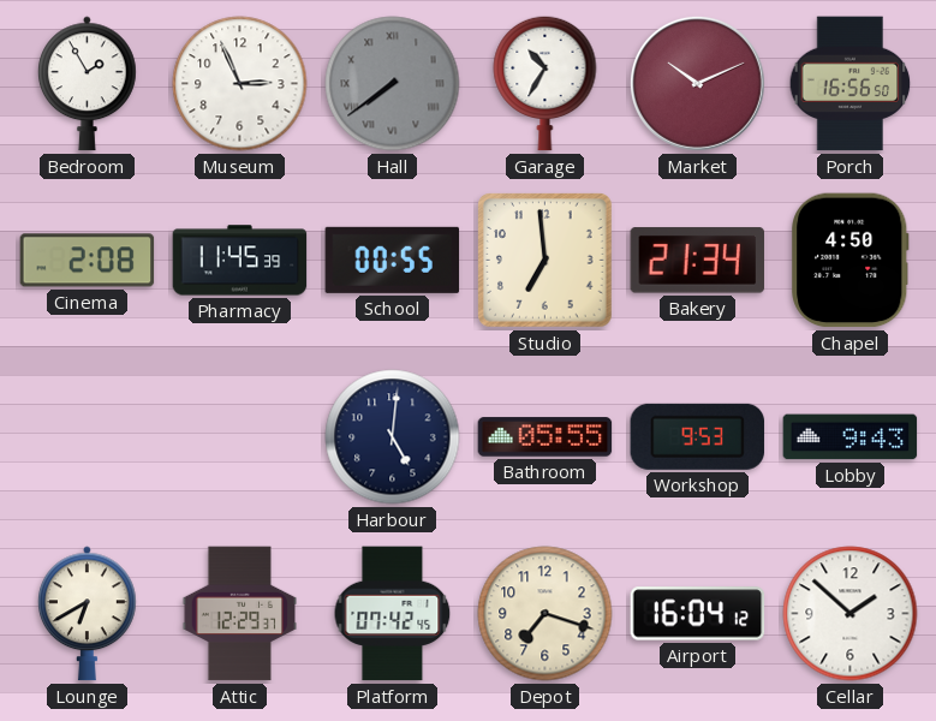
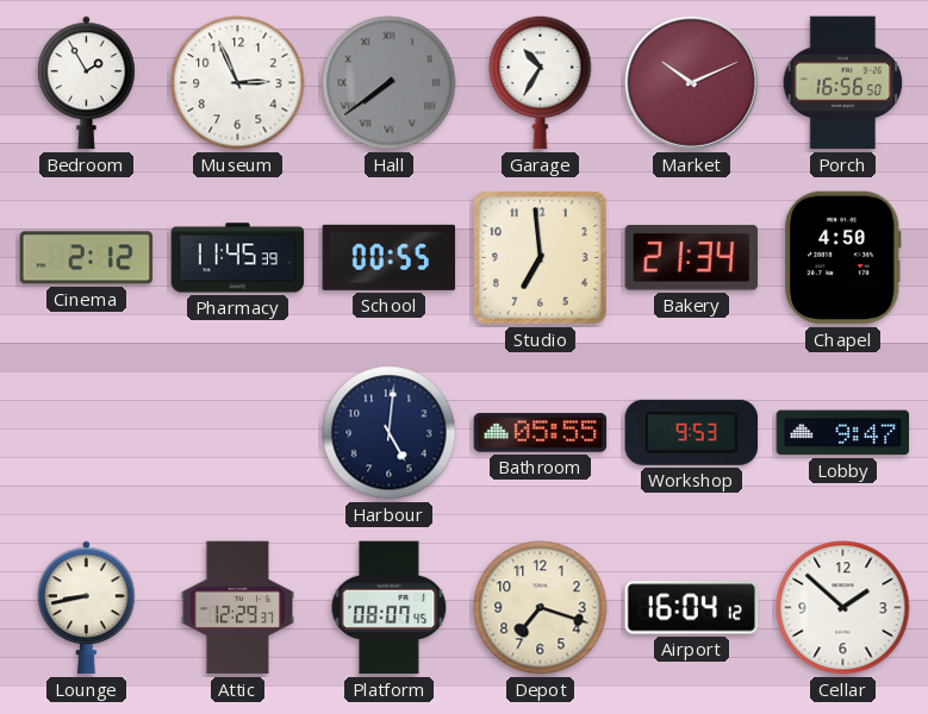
Cinema: 2:08 -> 2:12 (87, 258)
Lobby: 9:43 -> 9:47 (843, 433)
Lounge: 6:40 -> 8:43 (87, 608)
Platform: 07:42 -> 08:07 (390, 608)
